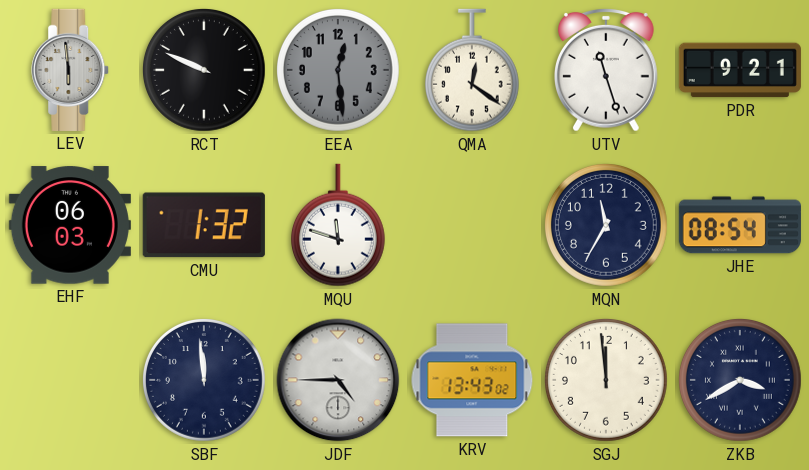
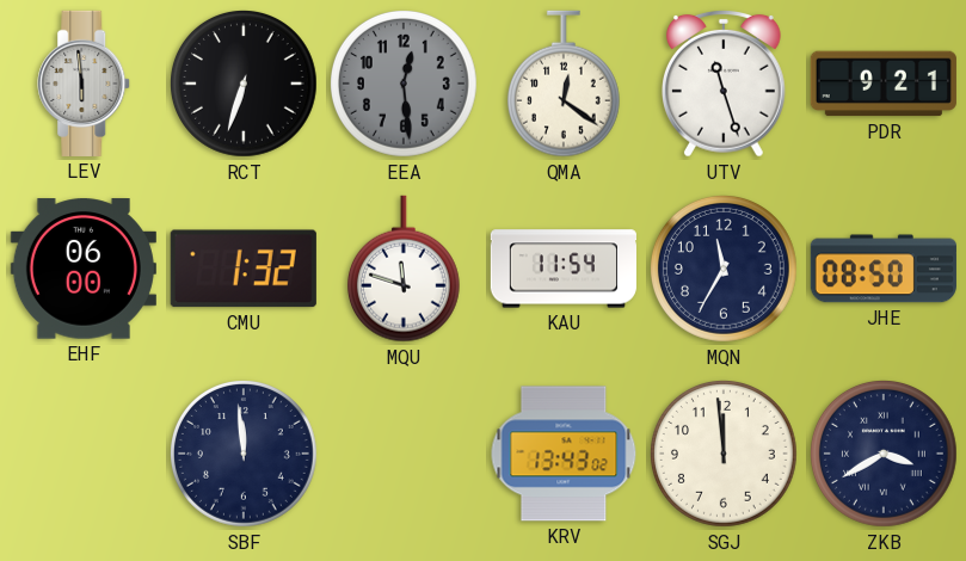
RCT: 9:49 -> 6:33 (245, 85)
EHF: 06:03 -> 06:00 (84, 269)
KAU: none -> 11:54 (564, 269)
JHE: 08:54 -> 08:50 (884, 269)
JDF: 4:45 -> none (338, 380)
